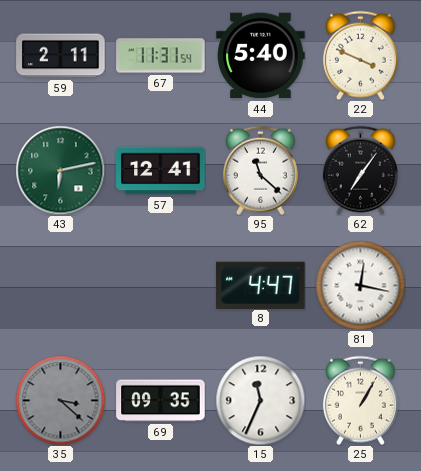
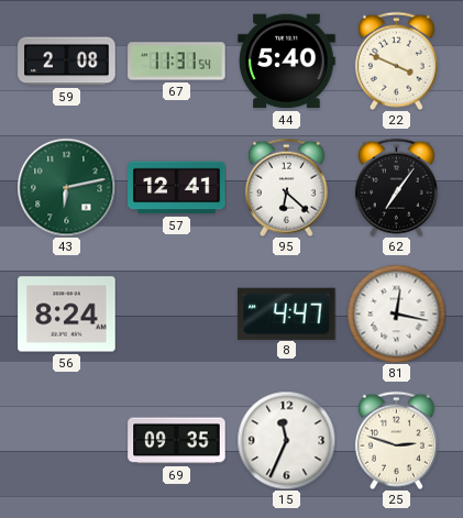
59: 2:11 -> 2:08 (67, 62)
95: 11:22 -> 6:22 (286, 187)
56: none -> 8:24 (67, 315)
35: 3:22 -> none (60, 400)
25: 1:05 -> 2:48 (396, 440)
